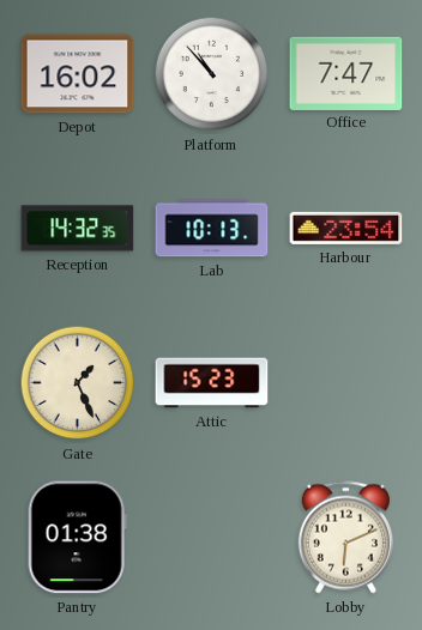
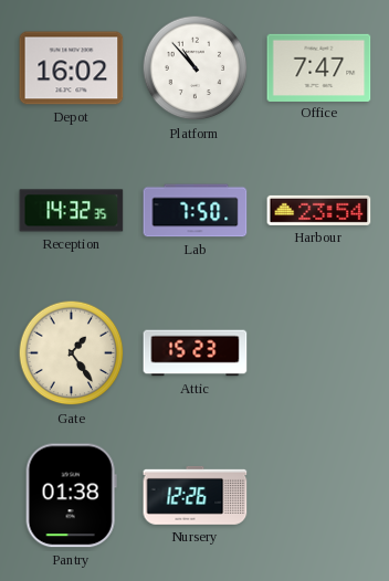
Lab: 10:13 -> 7:50 (196, 211)
Gate: 1:26 -> 1:24 (72, 353)
Nursery: none -> 12:26 (196, 495)
Lobby: 6:11 -> none (345, 538)
